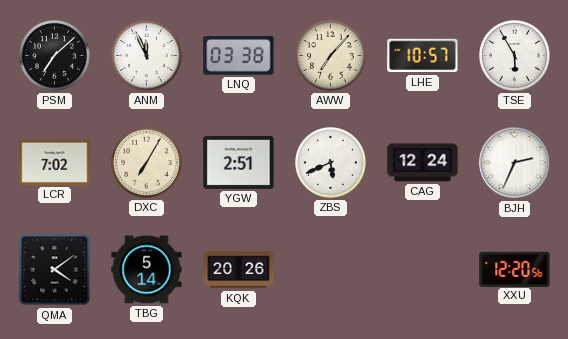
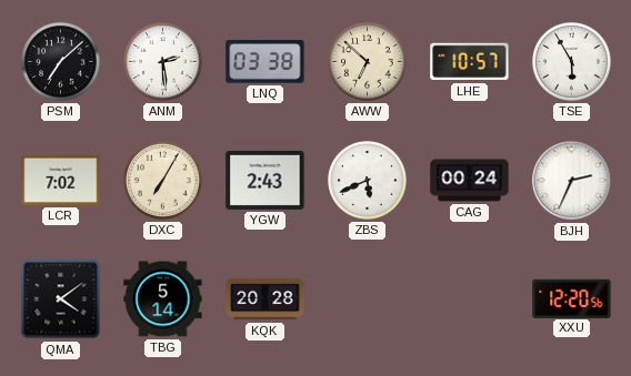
ANM: 11:56 -> 2:29 (163, 62)
AWW: 7:07 -> 6:52 (368, 62)
YGW: 2:51 -> 2:43 (266, 180)
CAG: 12:24 -> 00:24 (470, 181)
KQK: 20:26 -> 20:28 (266, 299)
